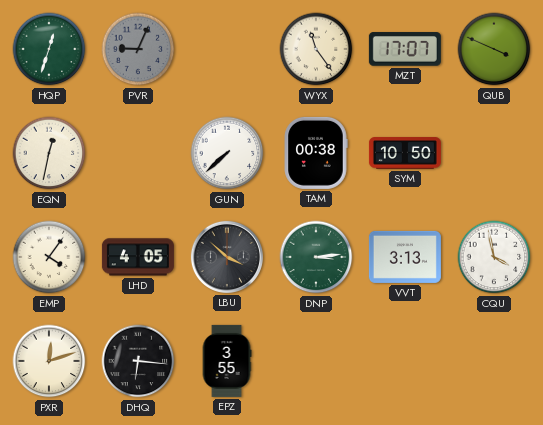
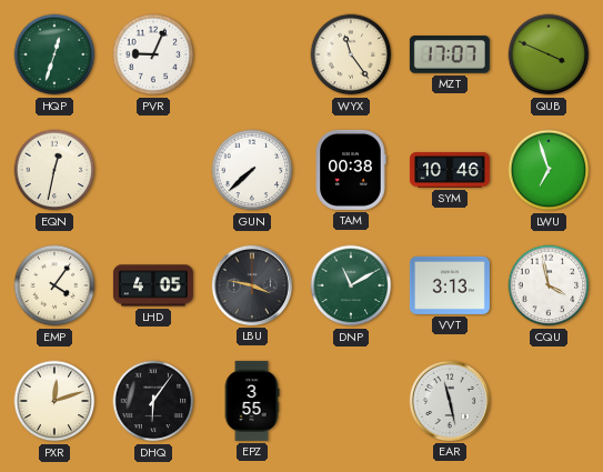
PVR dial: grey -> white (153, 54)
SYM: 10:50 -> 10:46 (450, 170)
LWU: none -> 6:57 (549, 170)
LBU: 3:52 -> 3:47 (252, 285)
DNP: 3:14 -> 11:10 (351, 285)
DHQ: 6:16 -> 6:06 (153, 401)
EAR: none -> 11:28 (450, 401)
